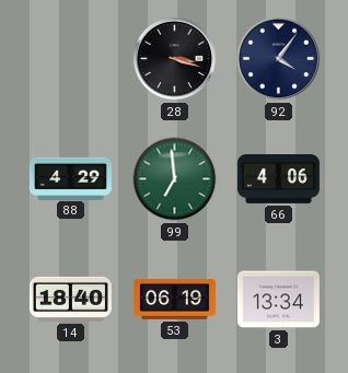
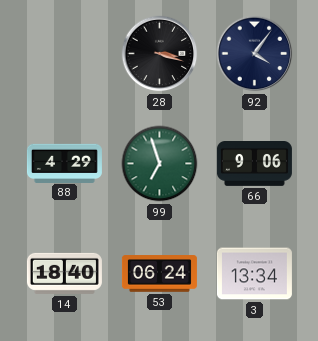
99: 6:59 -> 6:57 (160, 164)
66: 4:06 -> 9:06 (254, 164)
53: 06:19 -> 06:24 (159, 274)
